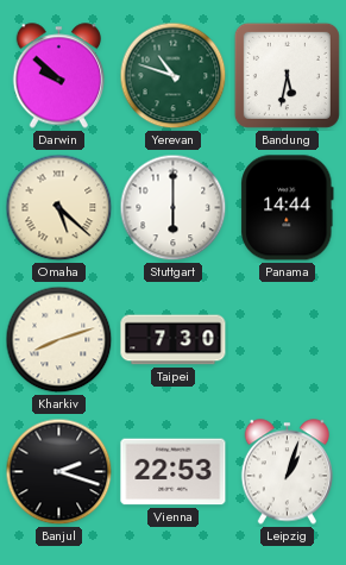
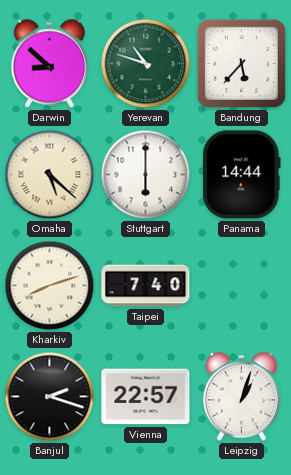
Darwin: 9:52 -> 8:52 (49, 64)
Bandung: 5:32 -> 5:37 (241, 63)
Taipei: 7:30 -> 7:40 (146, 286)
Vienna: 22:53 -> 22:57 (146, 397)
